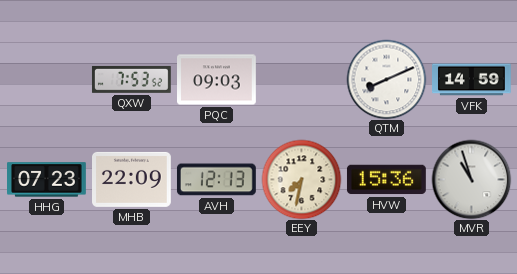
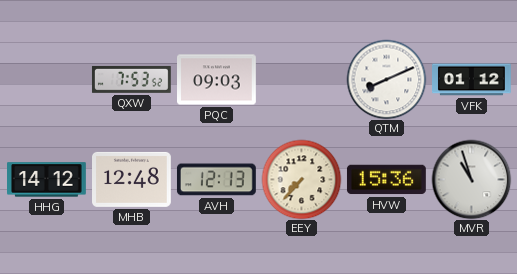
VFK: 14:59 -> 01:12 (472, 80)
HHG: 07:23 -> 14:12 (47, 180)
MHB: 22:09 -> 12:48 (132, 179)
EEY: 7:32 -> 7:37 (301, 179)
